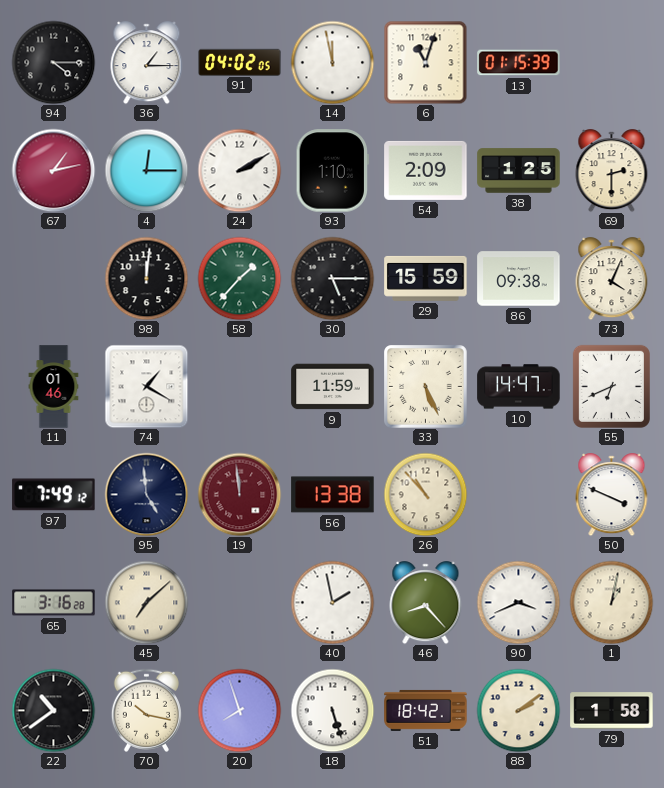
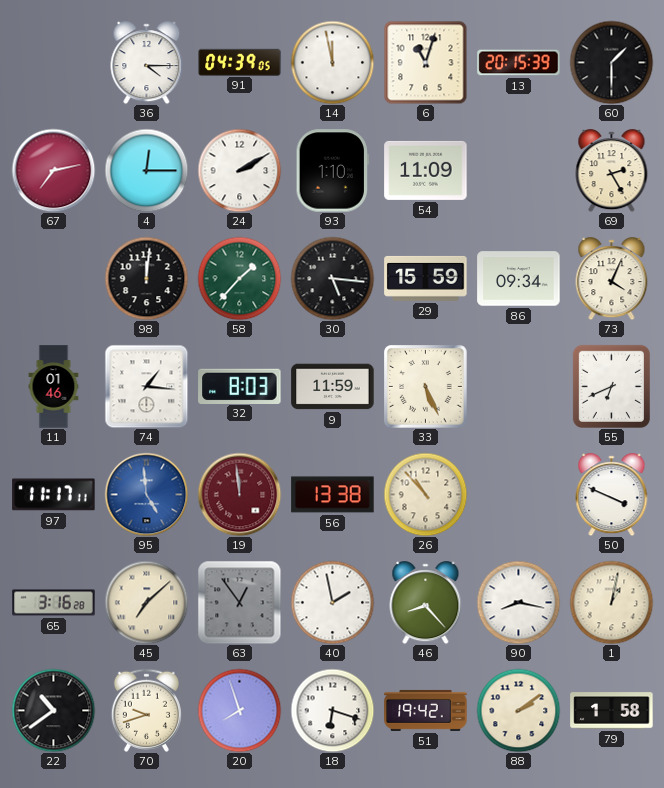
94: 4:15 -> none (53, 62)
36: 1:15 -> 4:15 (147, 63)
91: 04:02 -> 04:39 (240, 62)
13: 01:15 -> 20:15 (519, 63)
60: none -> 1:30 (611, 62)
67: 1:13 -> 7:13 (53, 170)
54: 2:09 -> 11:09 (426, 170)
38: 1:25 -> none (519, 171)
69: 2:30 -> 2:25 (612, 171)
30: 5:15 -> 5:16 (332, 278)
86: 09:38 -> 09:34 (519, 279)
74: 1:20 -> 1:16 (146, 386)
32: none -> 8:03 (240, 386)
10: 14:47 -> none (519, 387)
97: 7:49 -> 11:17 (54, 495)
95 dial: navy -> blue (146, 494)
63: none -> 12:54 (239, 602)
90: 3:41 -> 8:17 (518, 602)
70: 10:17 -> 9:42 (146, 710)
18: 5:27 -> 6:18 (332, 710)
51: 18:42 -> 19:42 (426, 710)
